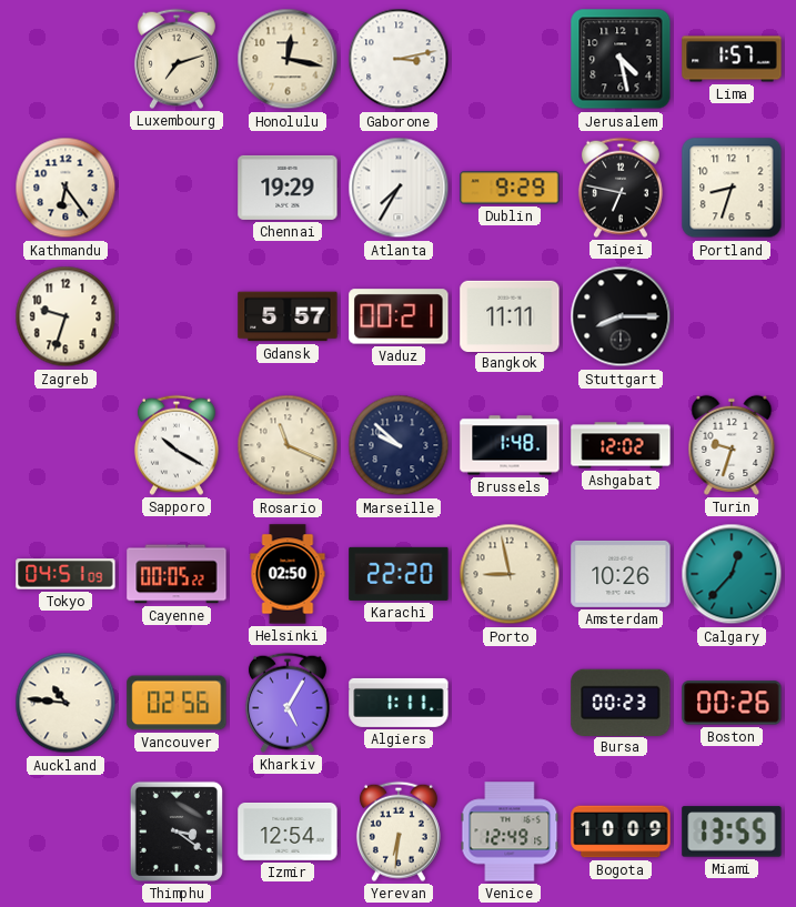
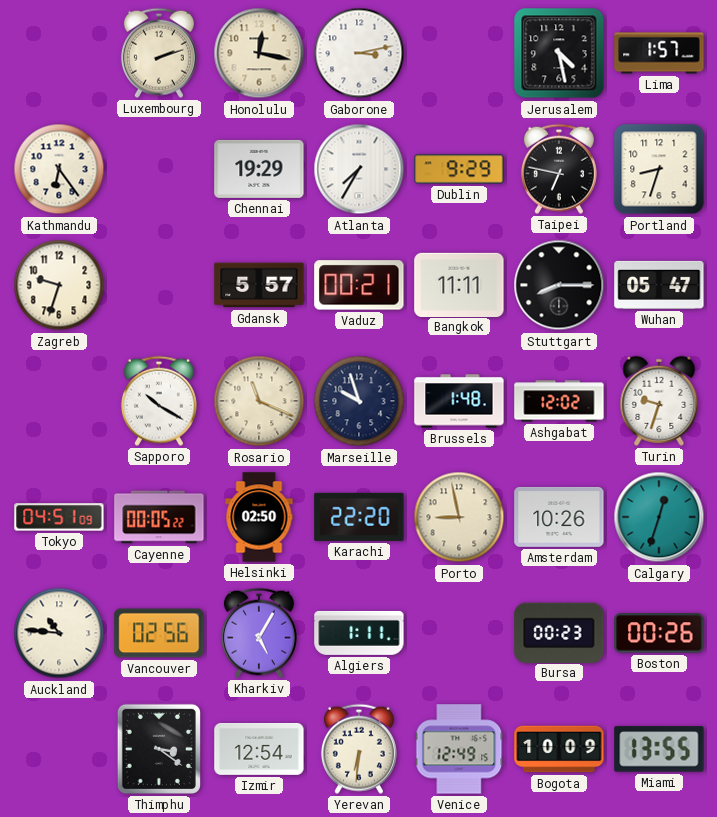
Luxembourg: 7:12 -> 2:12 (159, 53)
Wuhan: none -> 05:47 (659, 285)
Marseille: 9:52 -> 9:57 (359, 401)
Calgary: 12:37 -> 12:33 (659, 517)
